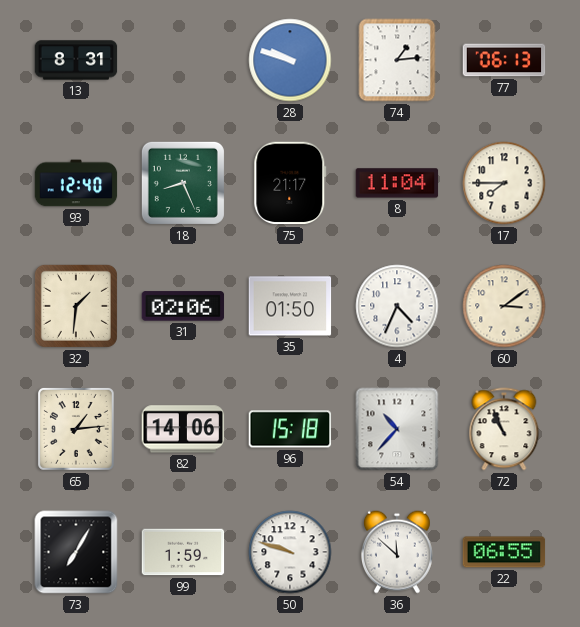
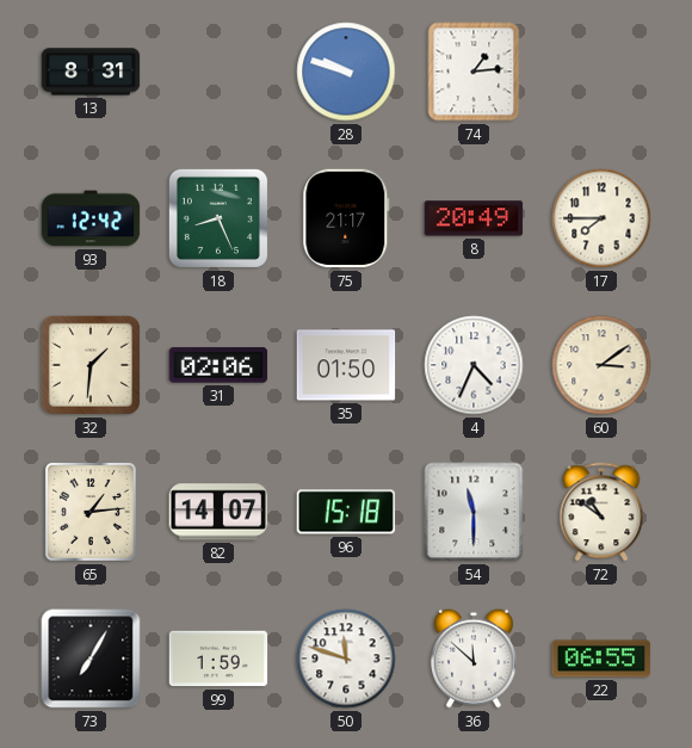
77: 06:13 -> none (504, 60)
93: 12:40 -> 12:42 (91, 218)
8: 11:04 -> 20:49 (474, 218)
82: 14:06 -> 14:07 (218, 512)
54: 10:37 -> 11:30 (474, 512)
72: 10:56 -> 10:51 (601, 512)
50: 9:48 -> 11:48 (346, 659)
